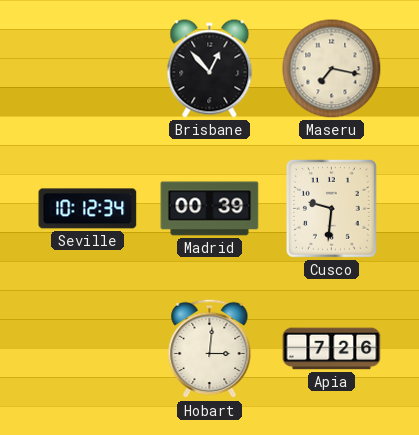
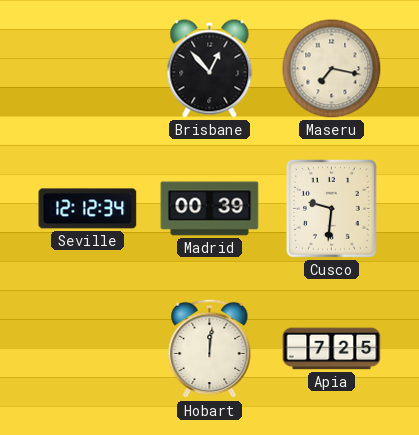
Seville: 10:12 -> 12:12 (88, 209)
Hobart: 3:01 -> 12:01 (210, 349)
Apia: 7:26 -> 7:25 (332, 349)
